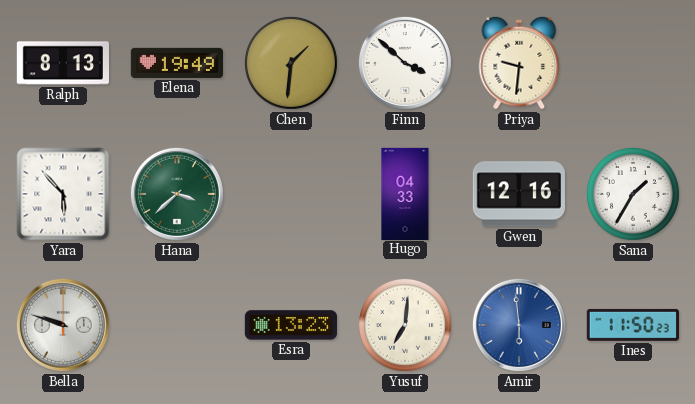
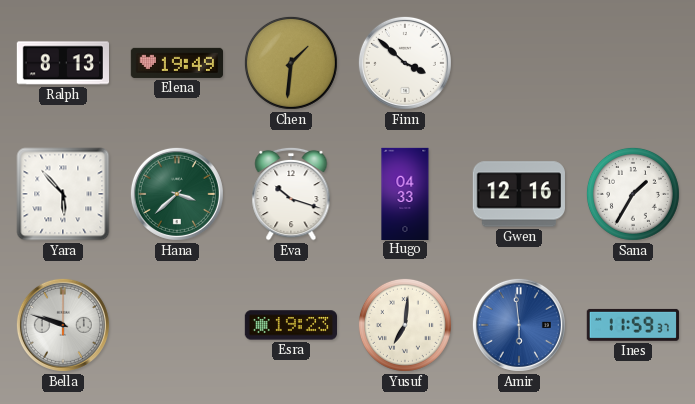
Priya: 9:31 -> none (519, 63)
Eva: none -> 10:18 (291, 194)
Esra: 13:23 -> 19:23 (290, 325)
Ines: 11:50 -> 11:59 (633, 325)
